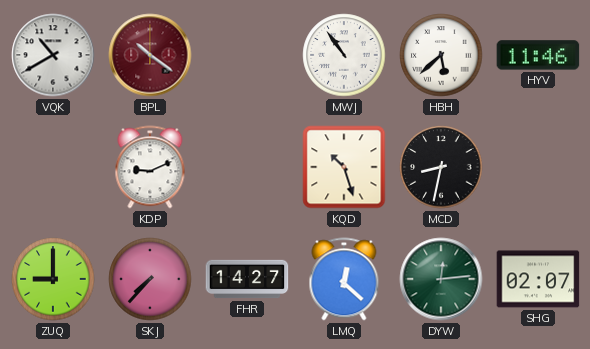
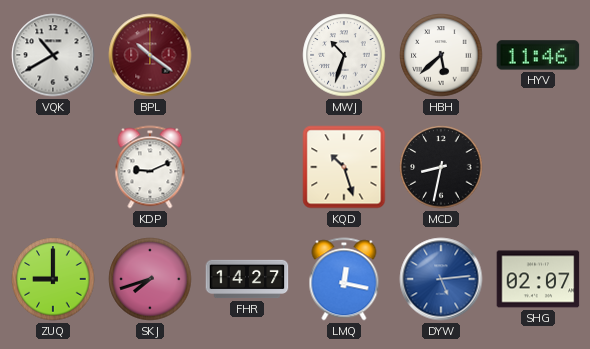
MWJ: 10:54 -> 10:33 (344, 55)
SKJ: 7:37 -> 7:42 (150, 279)
LMQ: 12:22 -> 12:17 (344, 279)
DYW: 12:14 -> 5:14 (441, 279)
DYW dial: green -> blue (441, 279)
